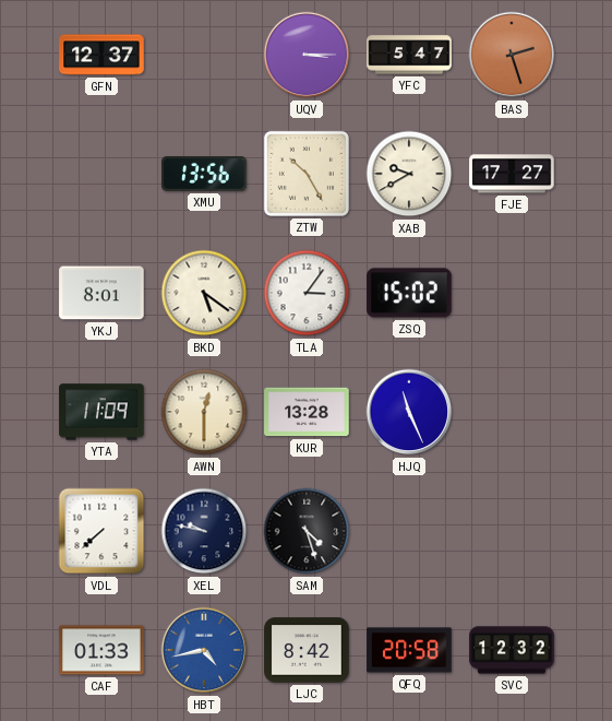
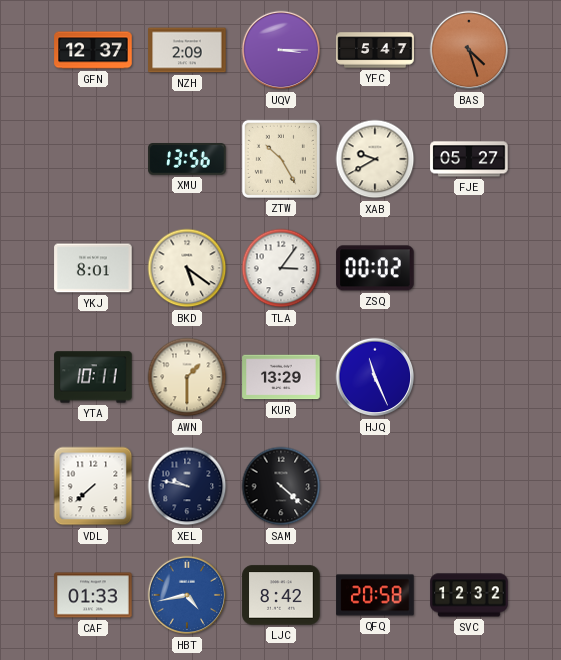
NZH: none -> 2:09 (187, 50)
BAS: 2:27 -> 4:27 (469, 50)
FJE: 17:27 -> 05:27 (469, 159)
ZSQ: 15:02 -> 00:02 (375, 268)
YTA: 11:09 -> 10:11 (93, 377)
AWN: 12:30 -> 1:30 (187, 377)
KUR: 13:28 -> 13:29 (281, 377)
SAM: 4:27 -> 4:22 (281, 486)
